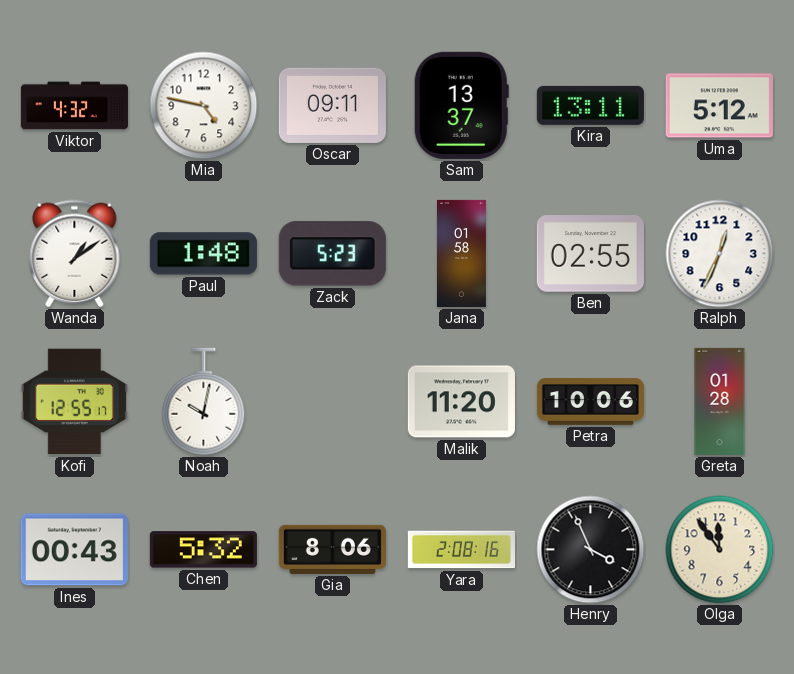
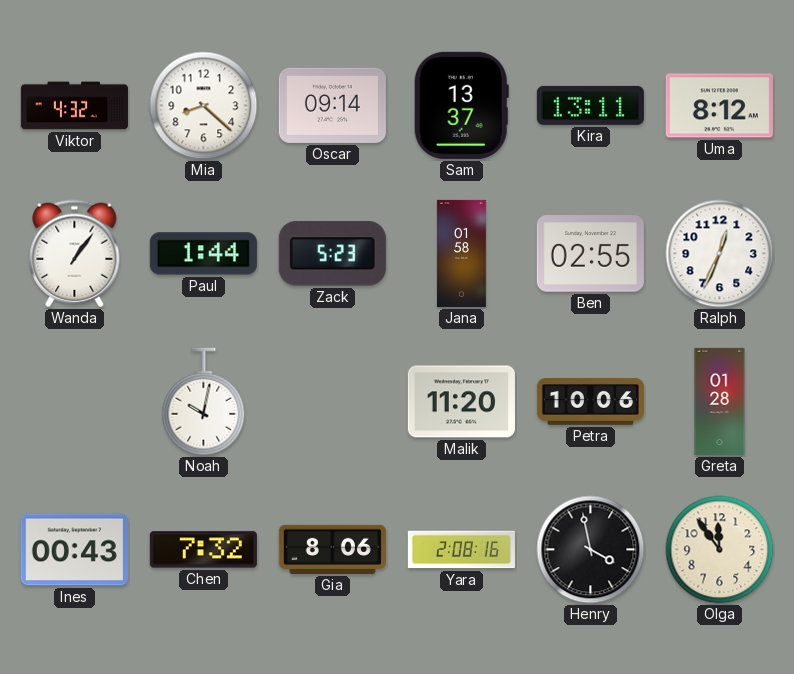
Mia: 4:47 -> 8:22 (204, 106)
Oscar: 09:11 -> 09:14 (332, 105)
Uma: 5:12 -> 8:12 (719, 106)
Wanda: 1:09 -> 1:06 (75, 254)
Paul: 1:48 -> 1:44 (203, 254)
Kofi: 12:55 -> none (74, 402)
Chen: 5:32 -> 7:32 (203, 550)
Henry: 3:56 -> 3:58 (591, 550)
